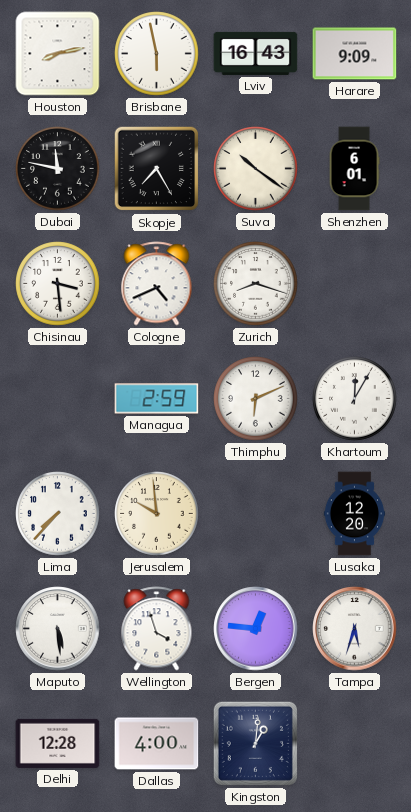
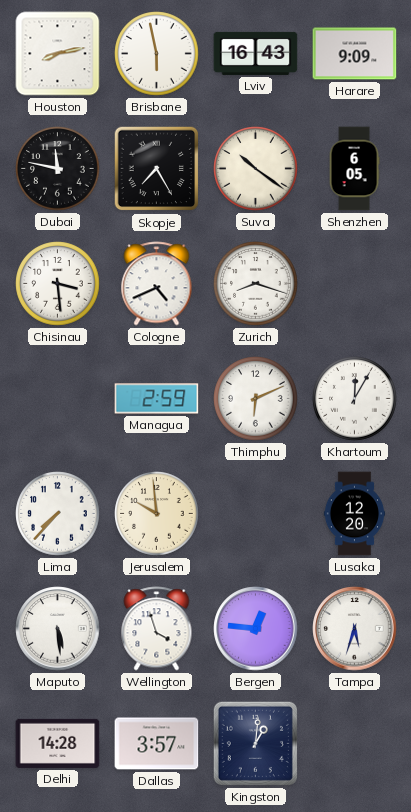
Shenzhen: 6:01 -> 6:05 (354, 169)
Delhi: 12:28 -> 14:28 (58, 743)
Dallas: 4:00 -> 3:57 (157, 744)
